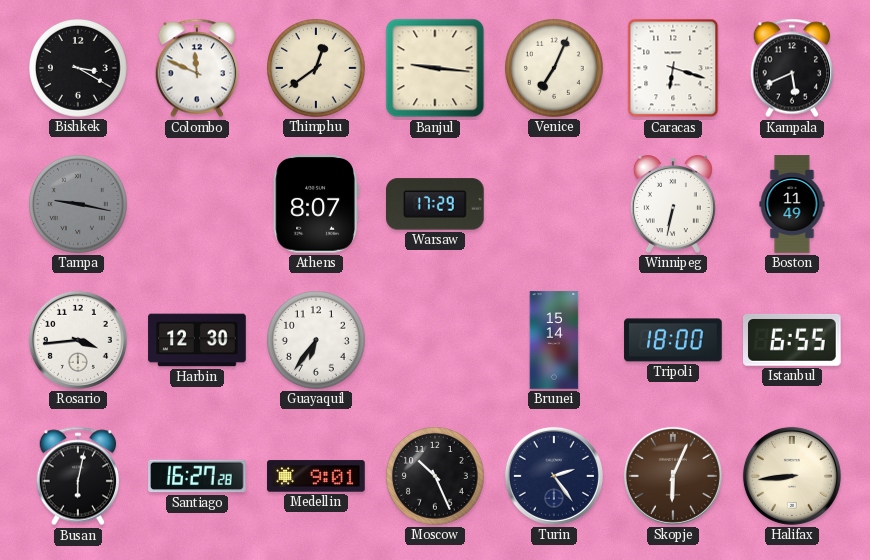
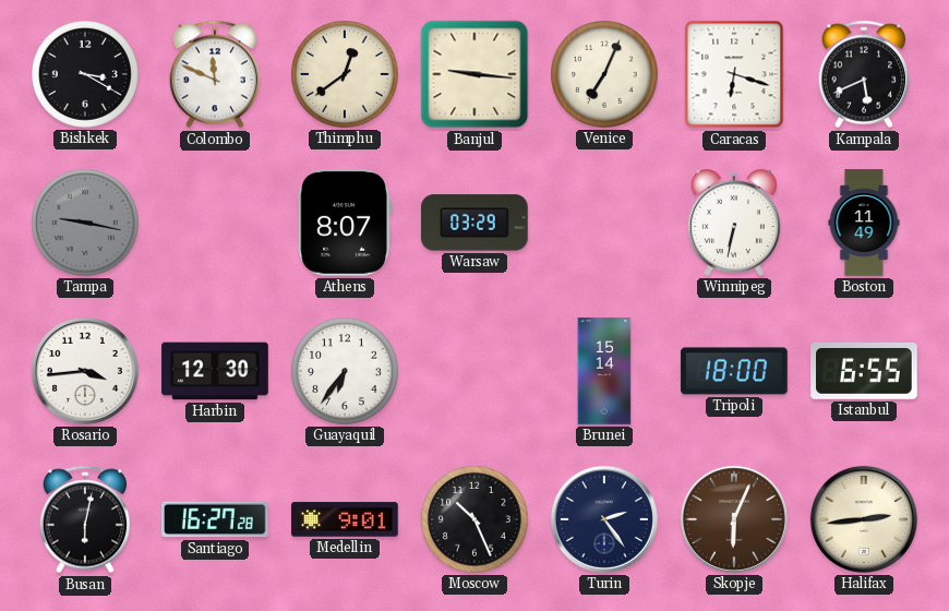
Warsaw: 17:29 -> 03:29 (476, 223)
Halifax: 8:44 -> 2:44 (864, 519)
